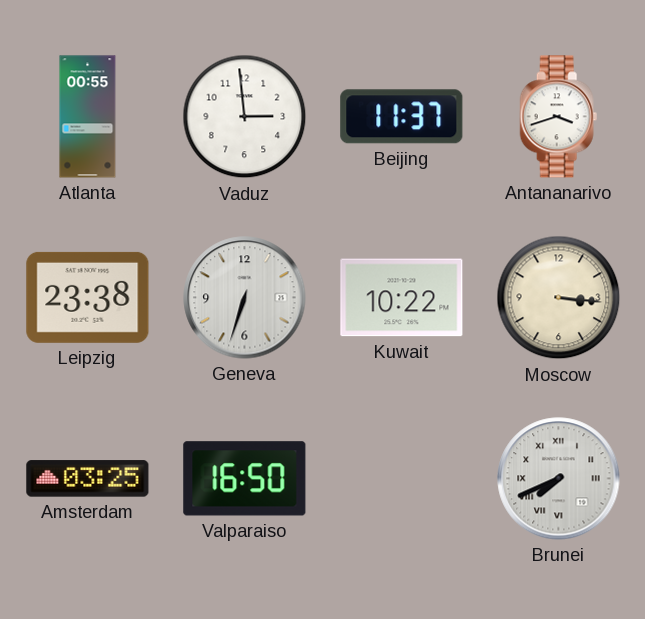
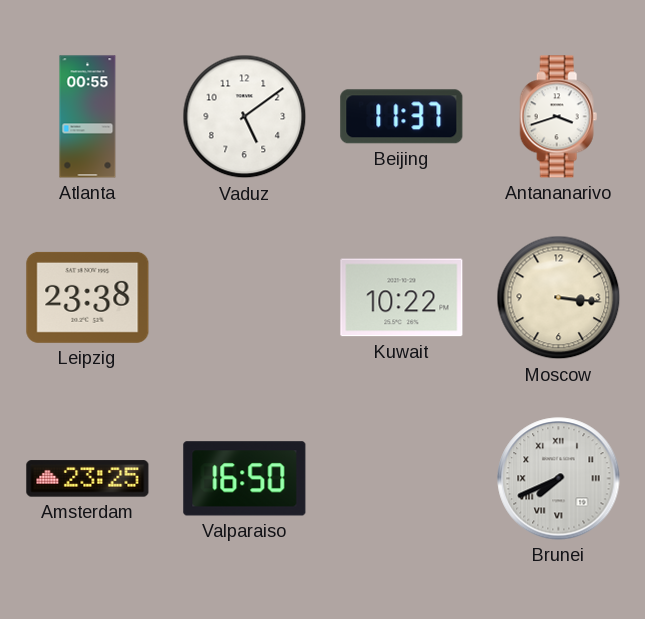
Vaduz: 2:59 -> 5:09 (245, 117)
Geneva: 6:33 -> none (245, 298)
Amsterdam: 03:25 -> 23:25 (88, 479)
